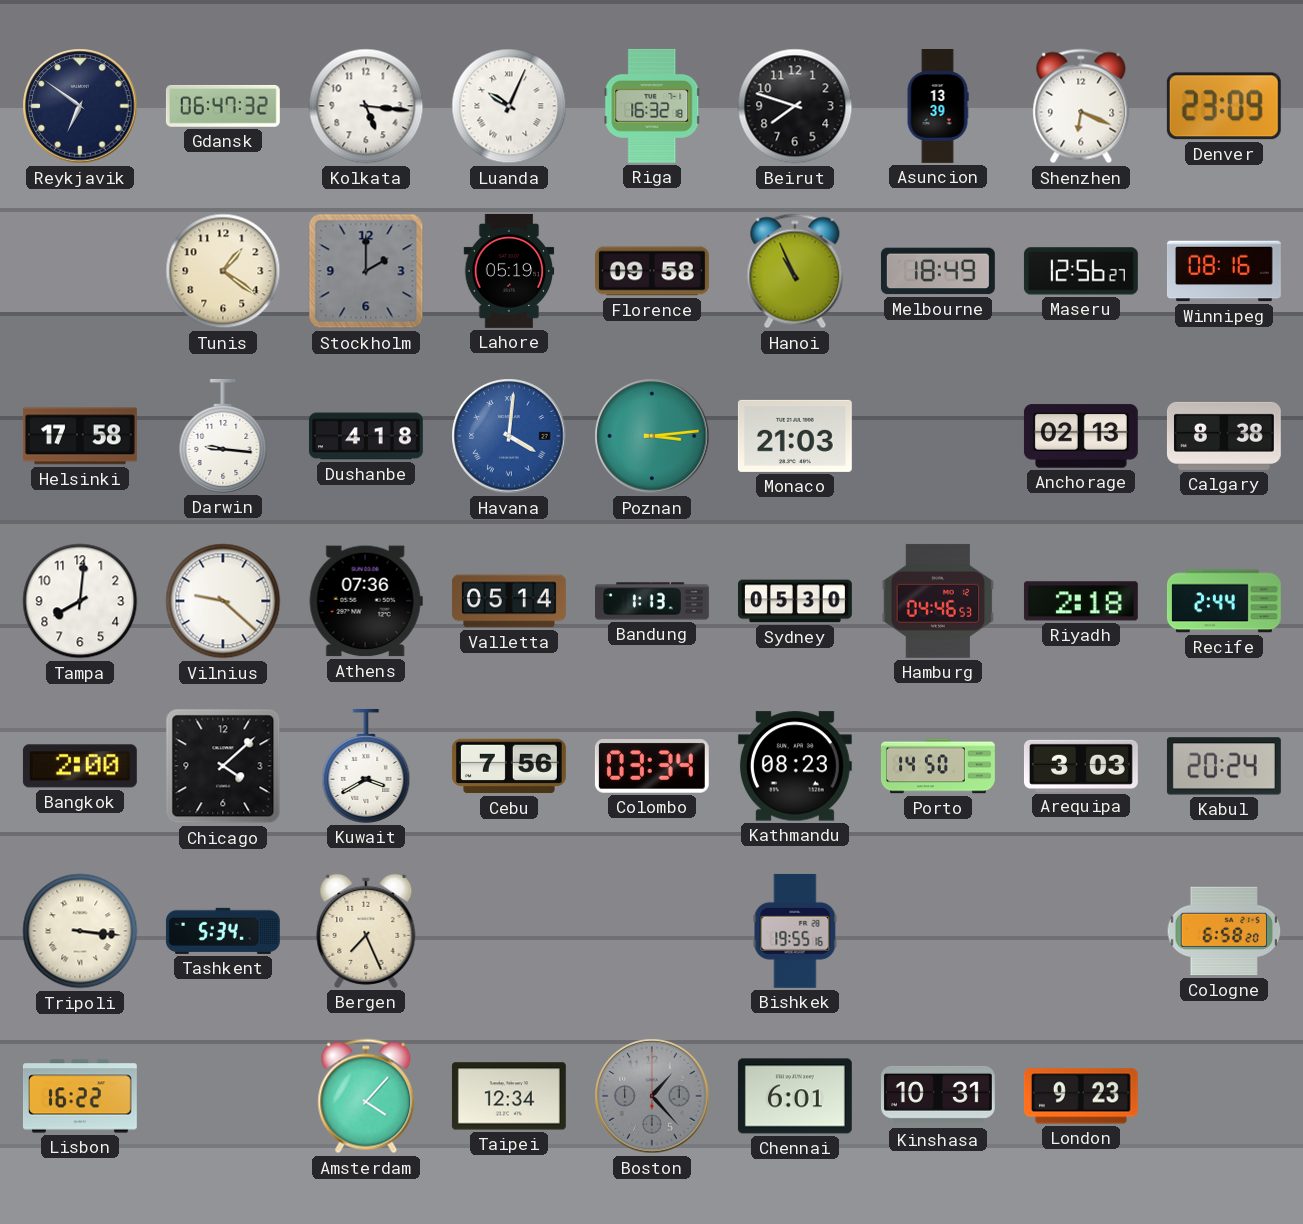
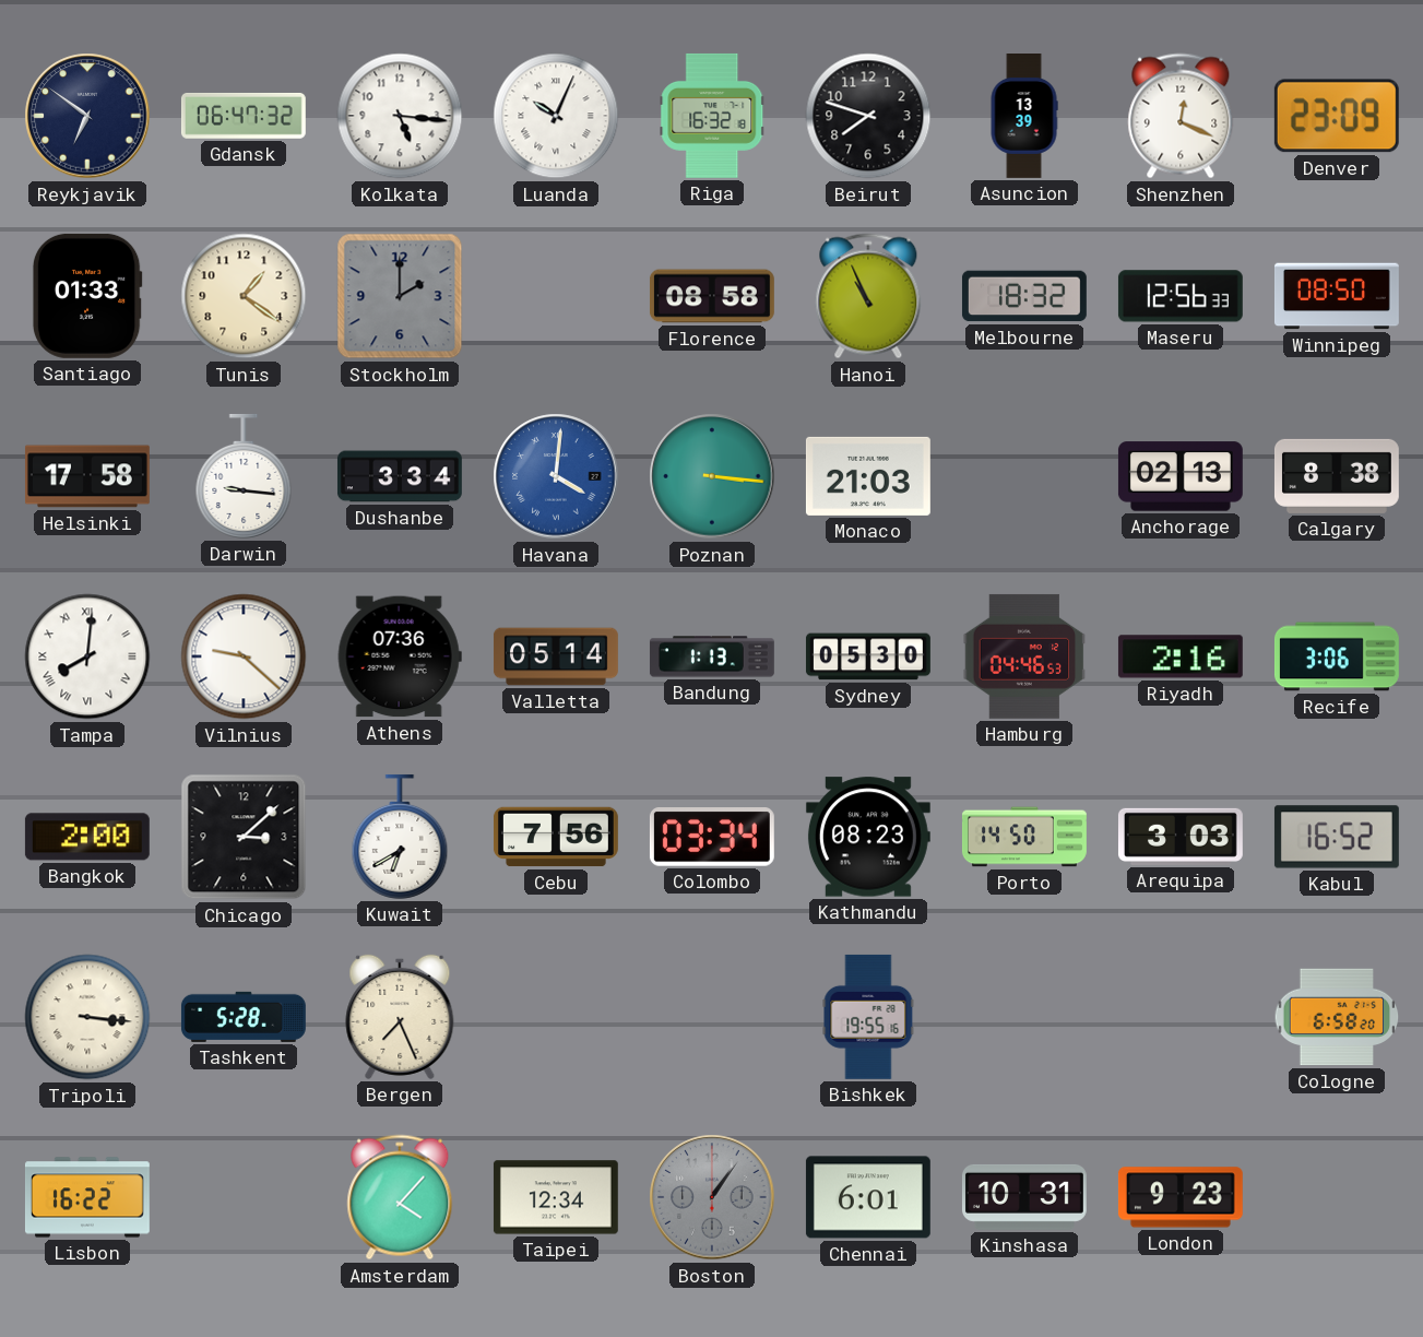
Shenzhen: 6:19 -> 12:19 (1181, 116)
Santiago: none -> 01:33 (87, 296)
Lahore: 05:19 -> none (509, 271)
Florence: 09:58 -> 08:58 (712, 296)
Melbourne: 18:49 -> 18:32 (1024, 296)
Maseru: 12:56:27 -> 12:56:33 (1181, 296)
Winnipeg: 08:16 -> 08:50 (1337, 296)
Dushanbe: 4:18 -> 3:34 (400, 476)
Poznan: 3:14 -> 3:16 (712, 476)
Tampa numerals: Arabic -> Roman (87, 656)
Riyadh: 2:18 -> 2:16 (1181, 656)
Recife: 2:44 -> 3:06 (1337, 656)
Chicago: 4:08 -> 3:08 (244, 837)
Kuwait: 3:40 -> 6:40 (400, 837)
Kabul: 20:24 -> 16:52 (1337, 837)
Tashkent: 5:34 -> 5:28 (244, 1017)
Boston: 1:23 -> 1:06 (712, 1197)
